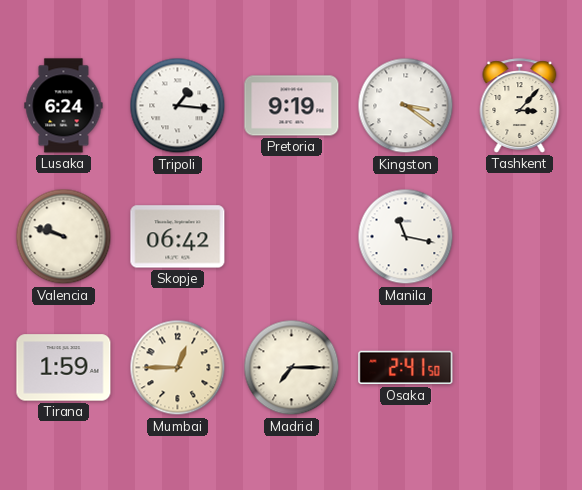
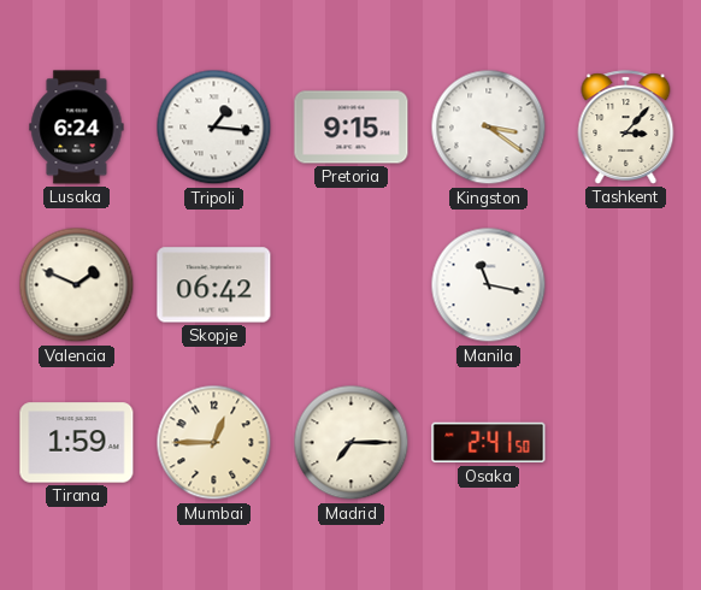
Pretoria: 9:19 -> 9:15 (352, 128)
Valencia: 9:48 -> 1:49 (77, 285)
